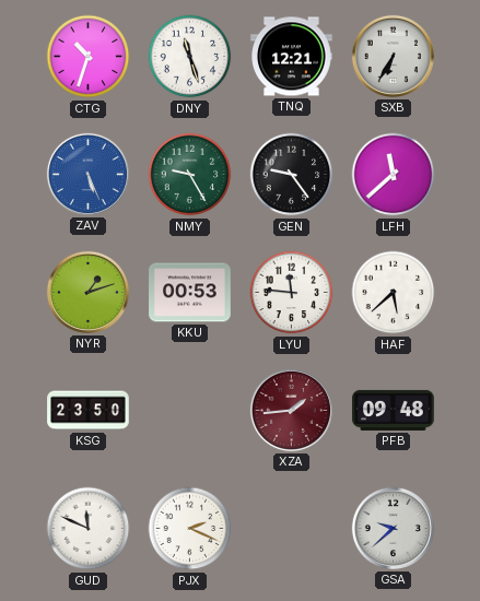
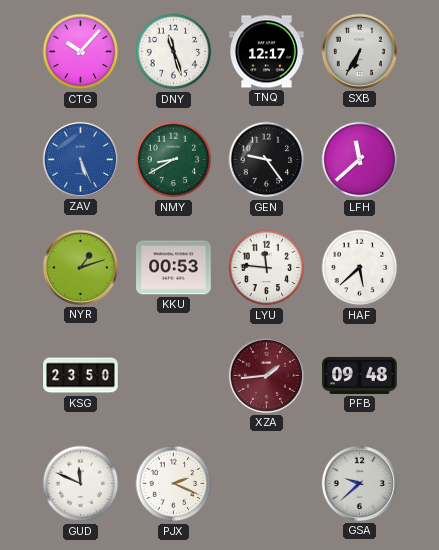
CTG: 10:33 -> 10:07 (81, 52)
TNQ: 12:21 -> 12:17 (267, 52)
NMY: 9:25 -> 8:40 (174, 160)
